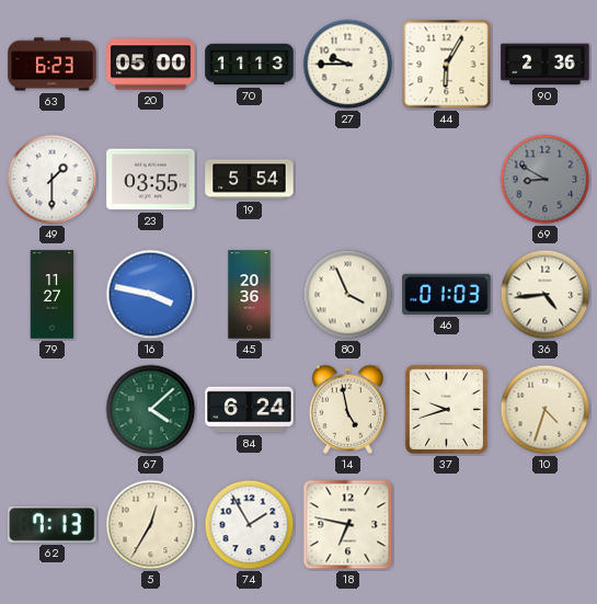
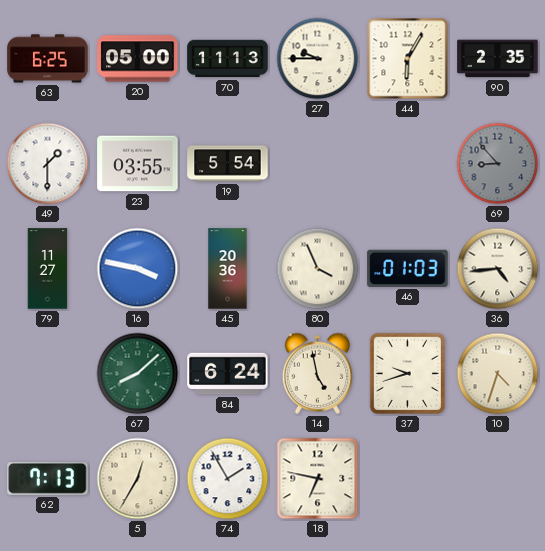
63: 6:23 -> 6:25 (48, 59)
90: 2:36 -> 2:35 (498, 59)
69: 8:50 -> 8:53 (498, 164)
67: 4:08 -> 8:08 (138, 374)
